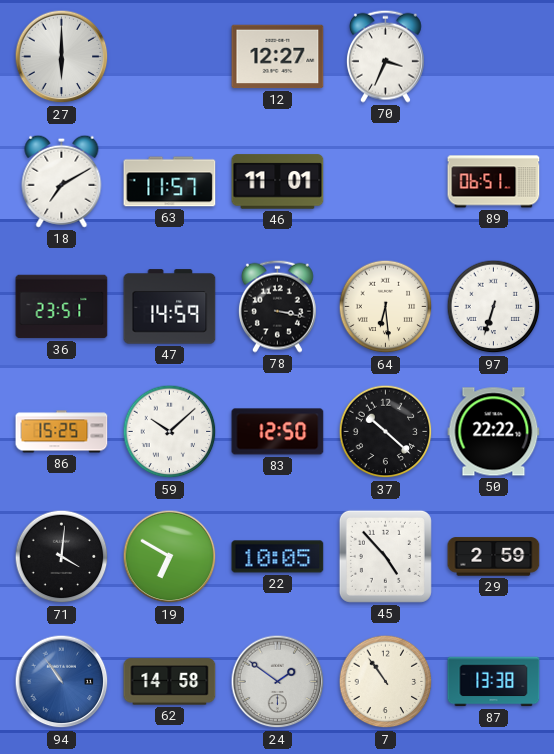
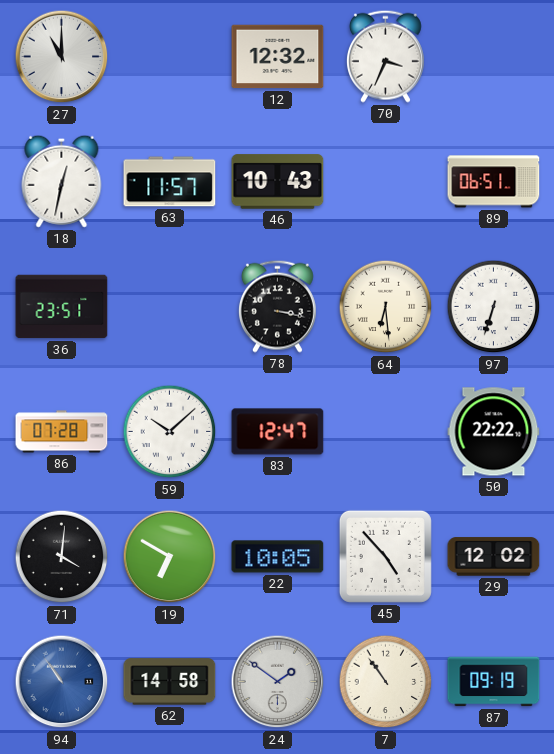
27: 6:00 -> 11:00 (62, 57)
12: 12:27 -> 12:32 (278, 57)
18: 7:10 -> 12:32 (62, 181)
46: 11:01 -> 10:43 (278, 182)
47: 14:59 -> none (170, 307)
86: 15:25 -> 07:28 (62, 432)
83: 12:50 -> 12:47 (278, 432)
37: 10:22 -> none (386, 432)
29: 2:59 -> 12:02 (494, 557)
87: 13:38 -> 09:19 (494, 682)
